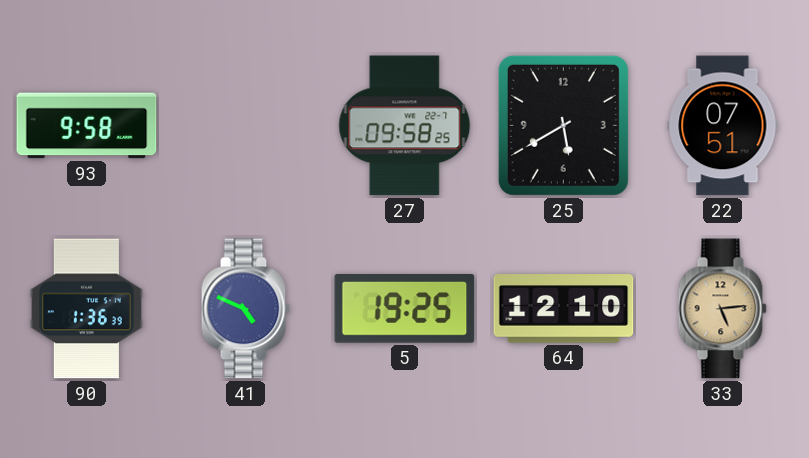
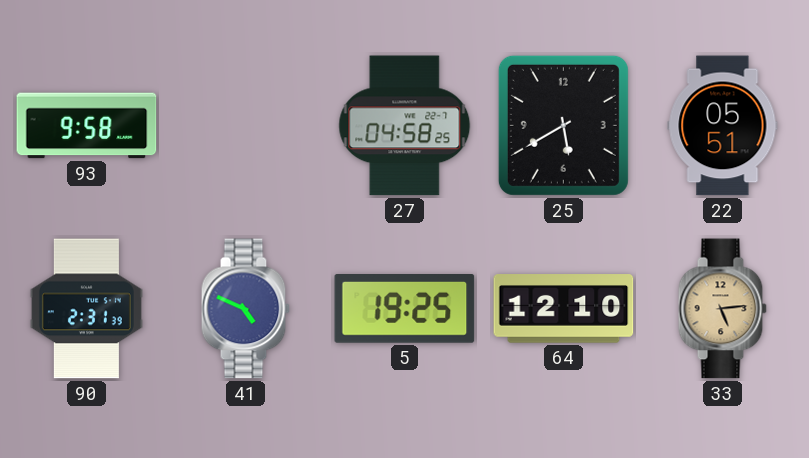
27: 09:58 -> 04:58 (405, 126)
22: 07:51 -> 05:51 (723, 126)
90: 1:36 -> 2:31 (86, 309)
